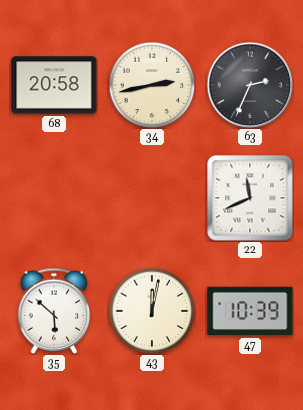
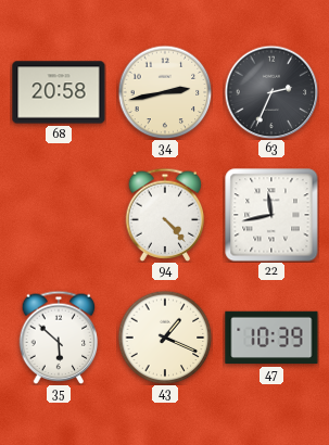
94: none -> 4:23 (165, 215)
22: 11:41 -> 11:43 (271, 215)
43: 12:02 -> 1:19 (165, 338)
